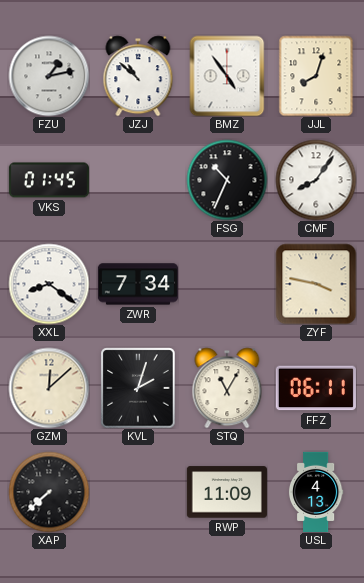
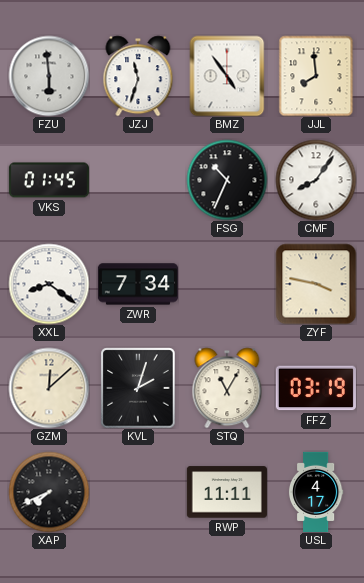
FZU: 1:13 -> 5:59 (49, 76)
JZJ: 10:52 -> 11:33 (138, 76)
JJL: 8:03 -> 7:59 (316, 76)
FFZ: 06:11 -> 03:19 (316, 388)
XAP: 7:38 -> 7:41 (49, 492)
RWP: 11:09 -> 11:11 (227, 492)
USL: 4:13 -> 4:17 (316, 491)
